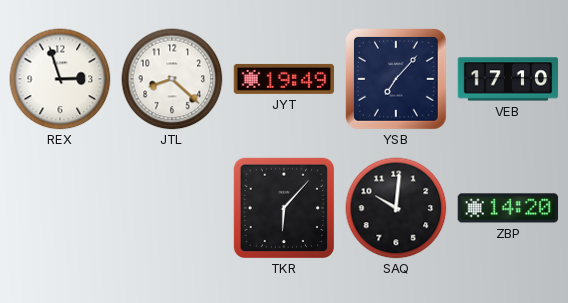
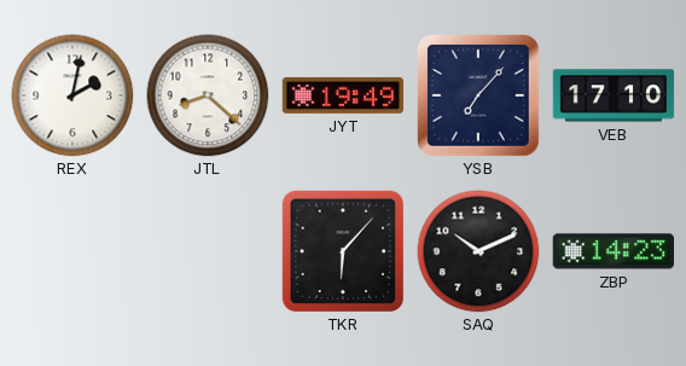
REX: 2:57 -> 2:02 (72, 95)
SAQ: 10:01 -> 10:11 (478, 251)
ZBP: 14:20 -> 14:23 (614, 251)
